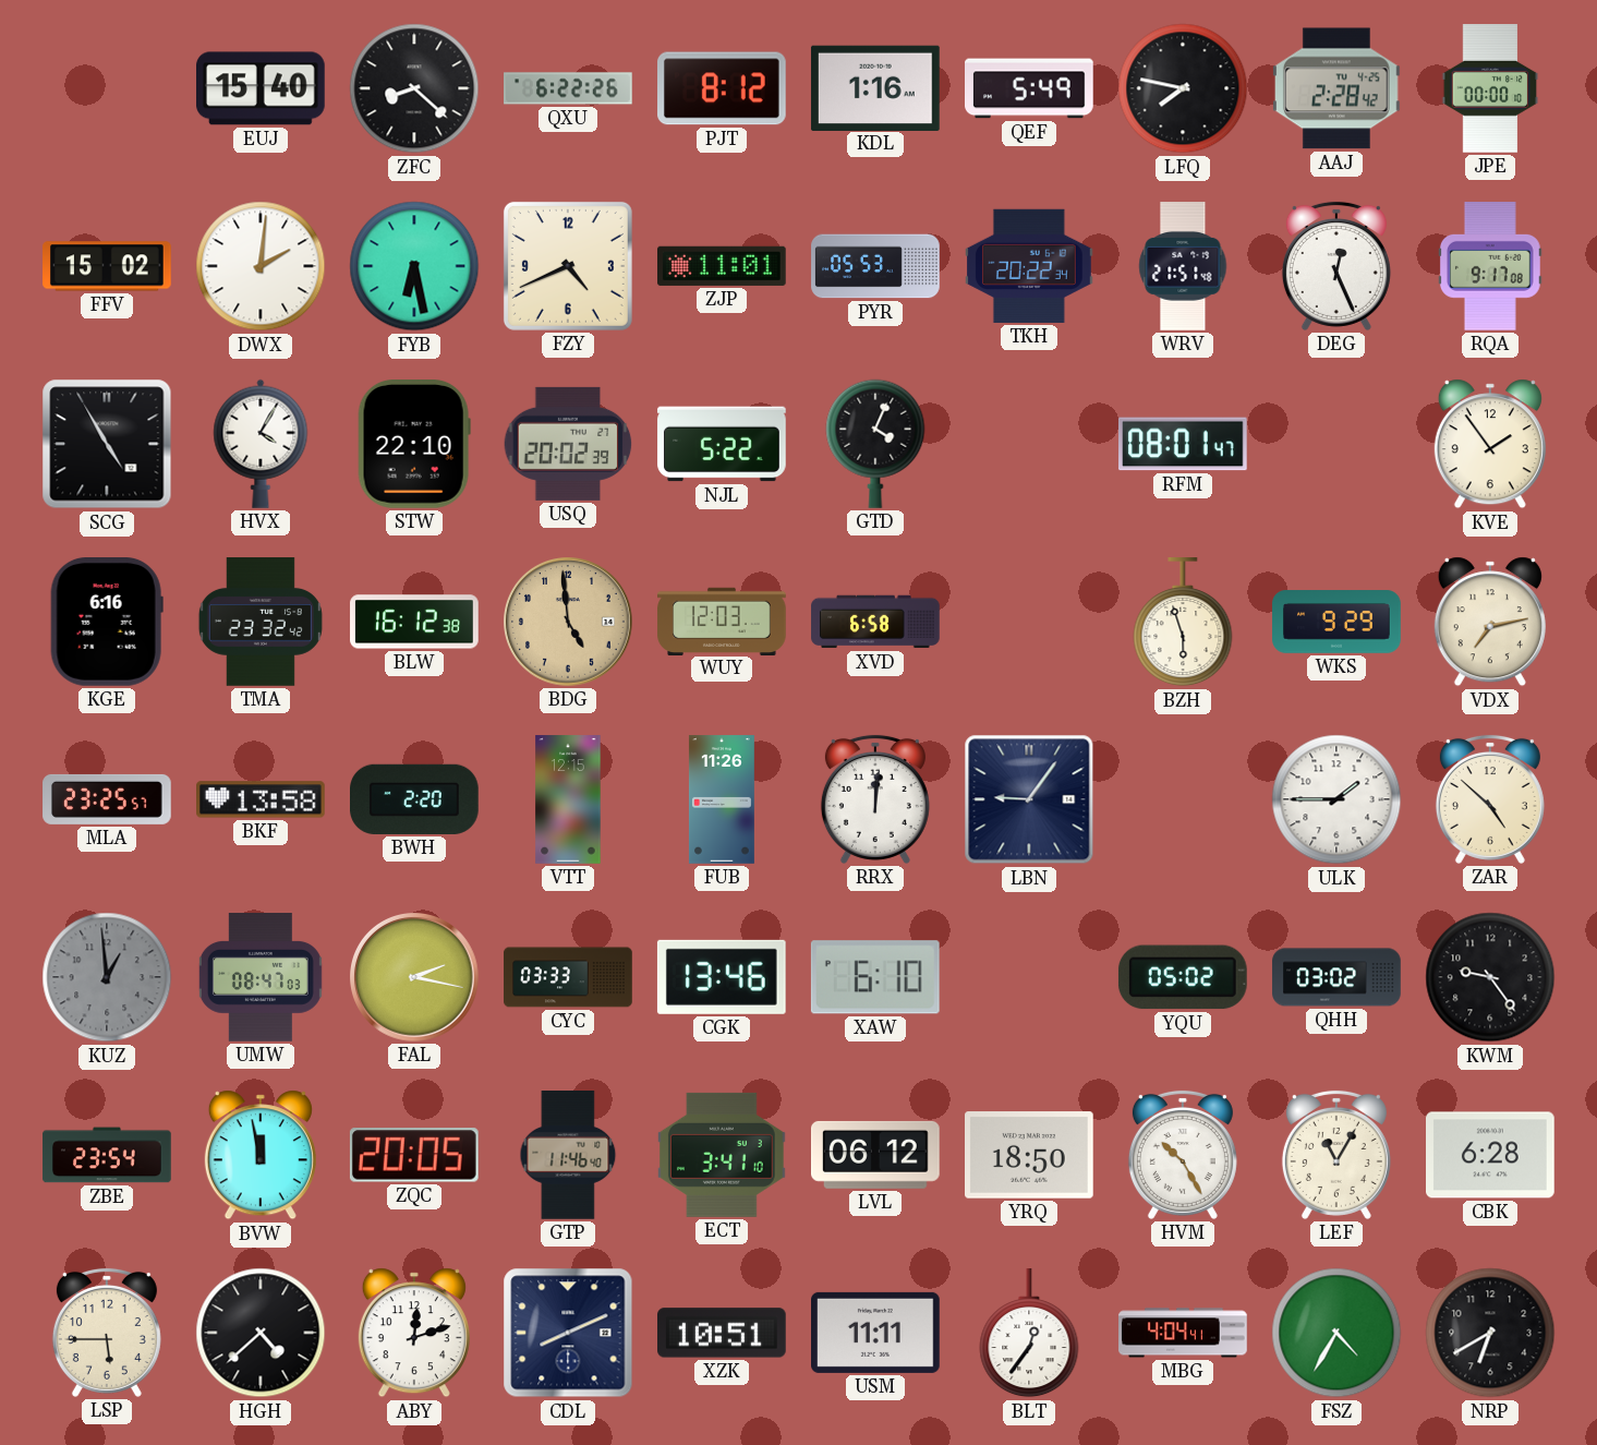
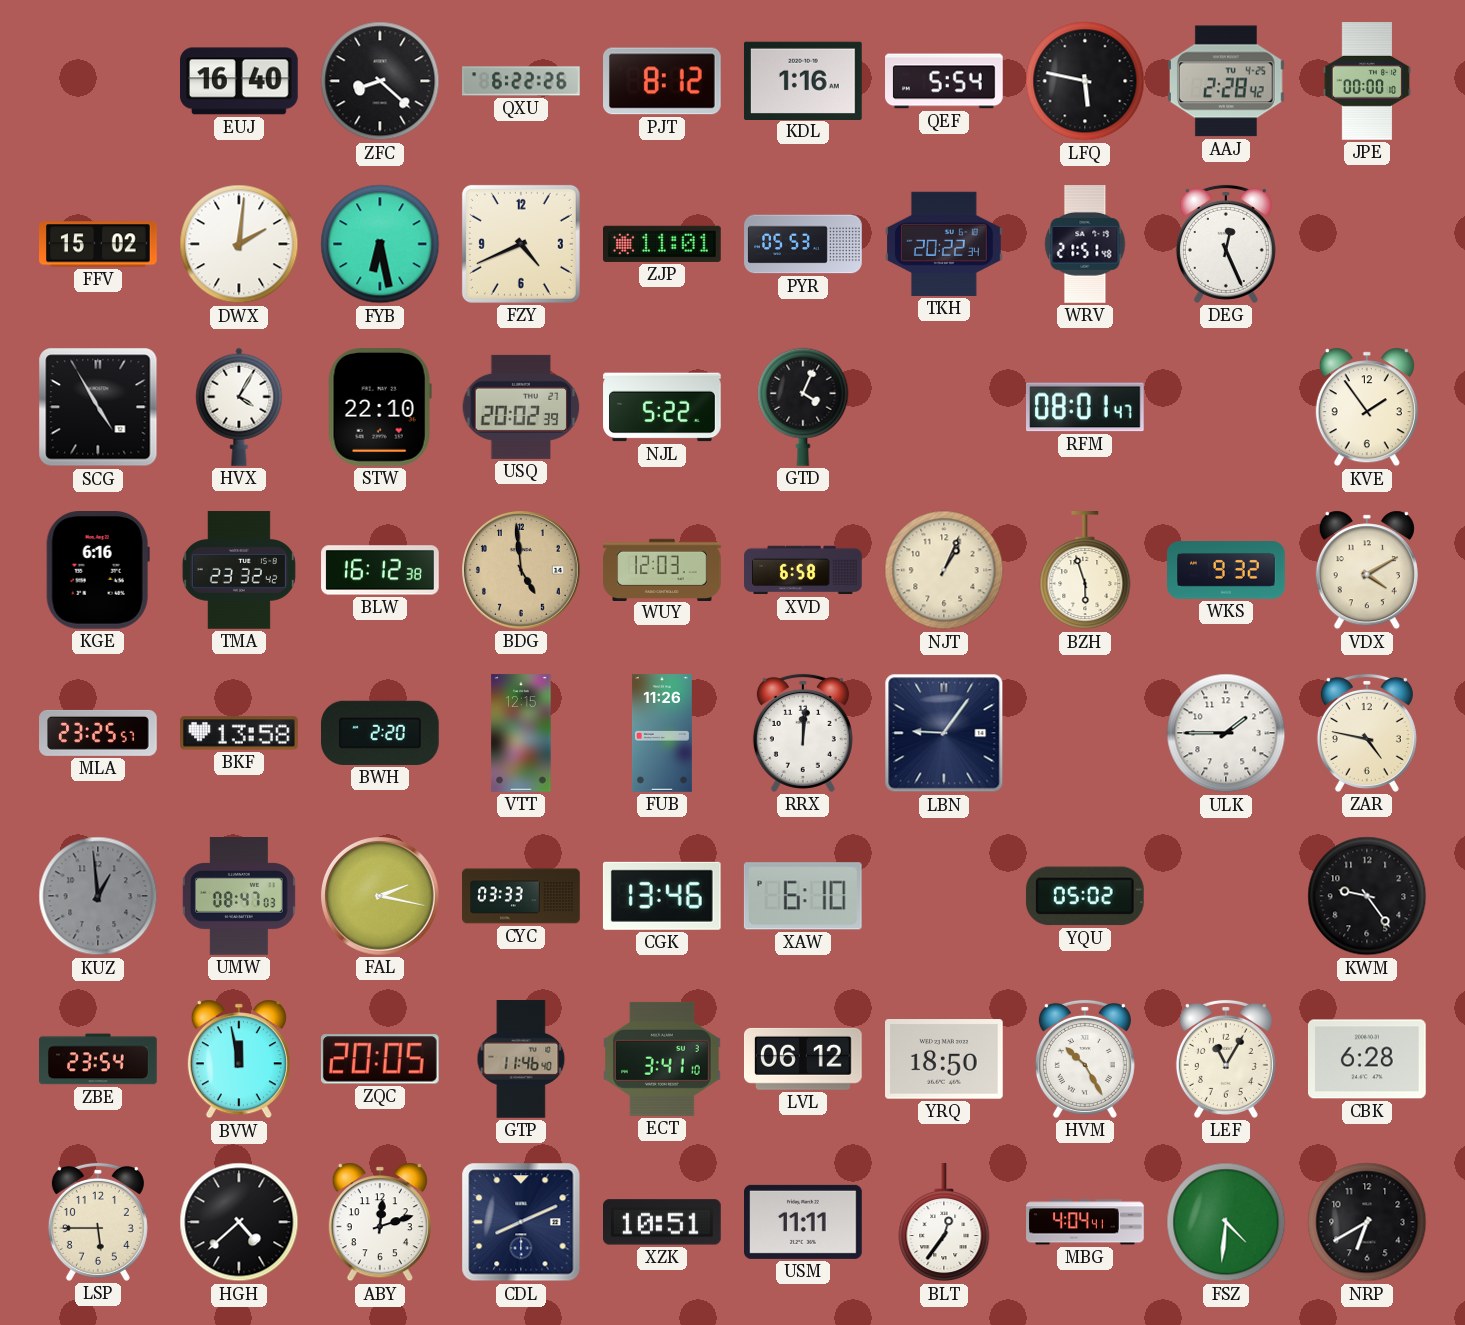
EUJ: 15:40 -> 16:40 (240, 81)
QEF: 5:49 -> 5:54 (945, 81)
LFQ: 7:47 -> 5:47 (1085, 81)
RQA: 9:17 -> none (1491, 267)
NJT: none -> 1:04 (944, 570)
WKS: 9:29 -> 9:32 (1226, 570)
VDX: 7:13 -> 4:10 (1367, 570)
ZAR: 4:52 -> 4:47 (1367, 733)
QHH: 03:02 -> none (1336, 977)
FSZ: 4:35 -> 4:31 (1226, 1222)
